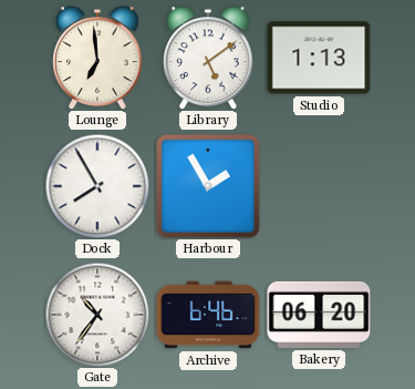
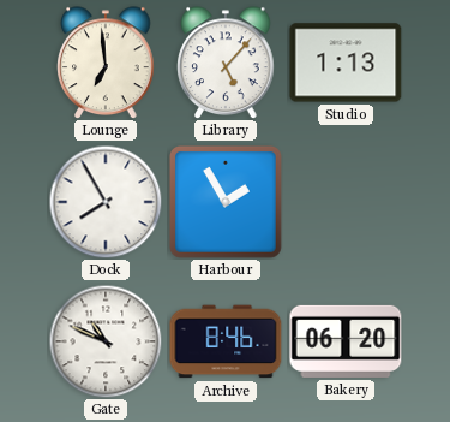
Library: 5:09 -> 5:07 (226, 63)
Gate: 10:36 -> 10:49 (106, 341)
Archive: 6:46 -> 8:46 (226, 341)
